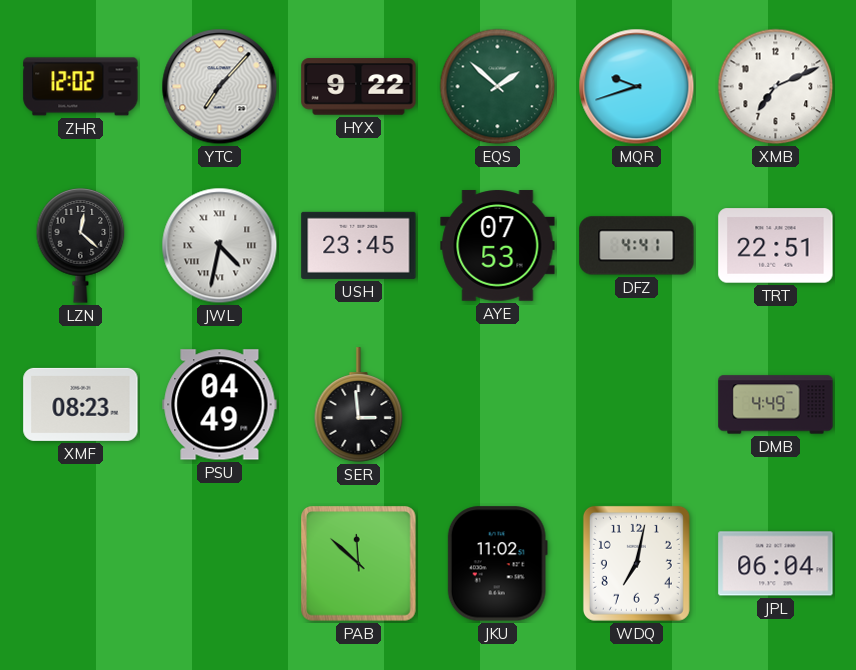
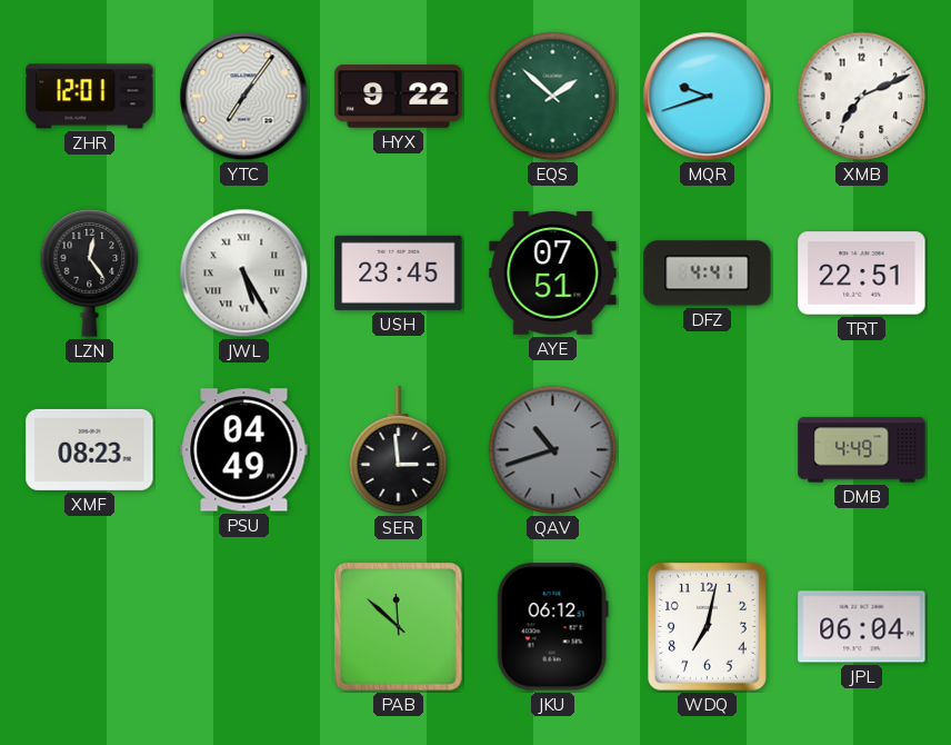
ZHR: 12:02 -> 12:01 (90, 97)
YTC: 7:07 -> 7:06 (244, 97)
LZN: 12:22 -> 12:24 (90, 274)
JWL: 4:32 -> 5:25 (244, 274)
AYE: 07:53 -> 07:51 (553, 274)
QAV: none -> 10:42 (553, 450)
JKU: 11:02 -> 06:12 (552, 627)
